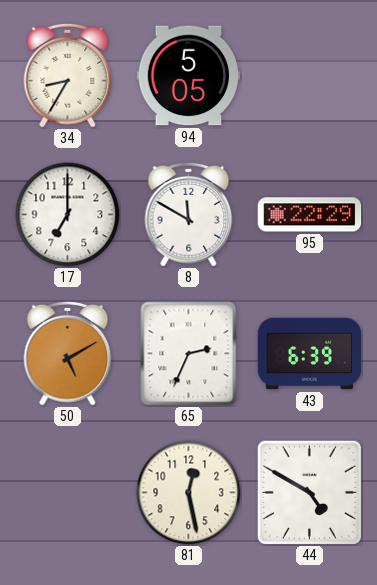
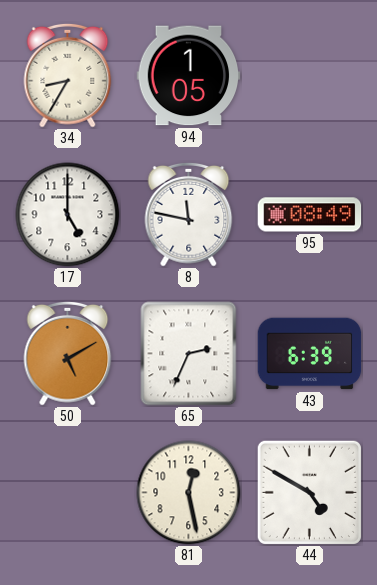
94: 5:05 -> 1:05 (189, 76)
17: 7:00 -> 5:00 (68, 215)
8: 11:50 -> 11:47 (189, 214)
95: 22:29 -> 08:49 (310, 215)
